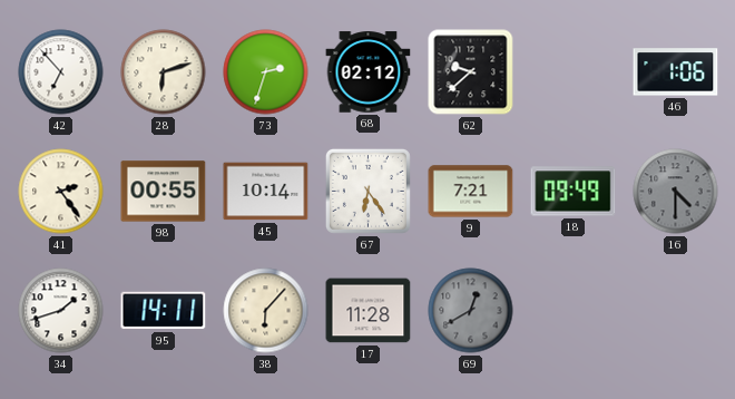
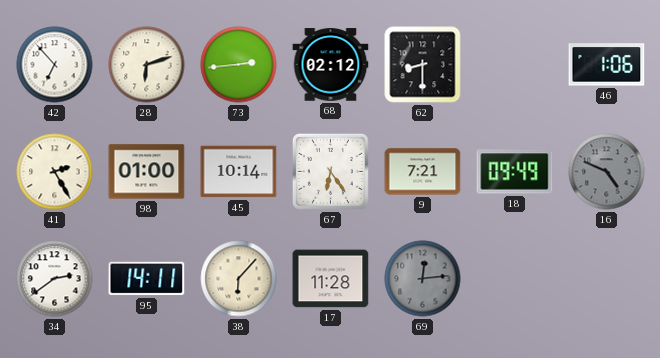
73: 2:33 -> 2:44 (239, 65)
62: 9:38 -> 8:30 (423, 65)
41: 2:24 -> 2:25 (55, 172)
98: 00:55 -> 01:00 (147, 172)
16: 4:30 -> 4:49 (607, 172)
34: 1:42 -> 2:39 (55, 279)
69: 12:40 -> 12:14 (423, 279)
